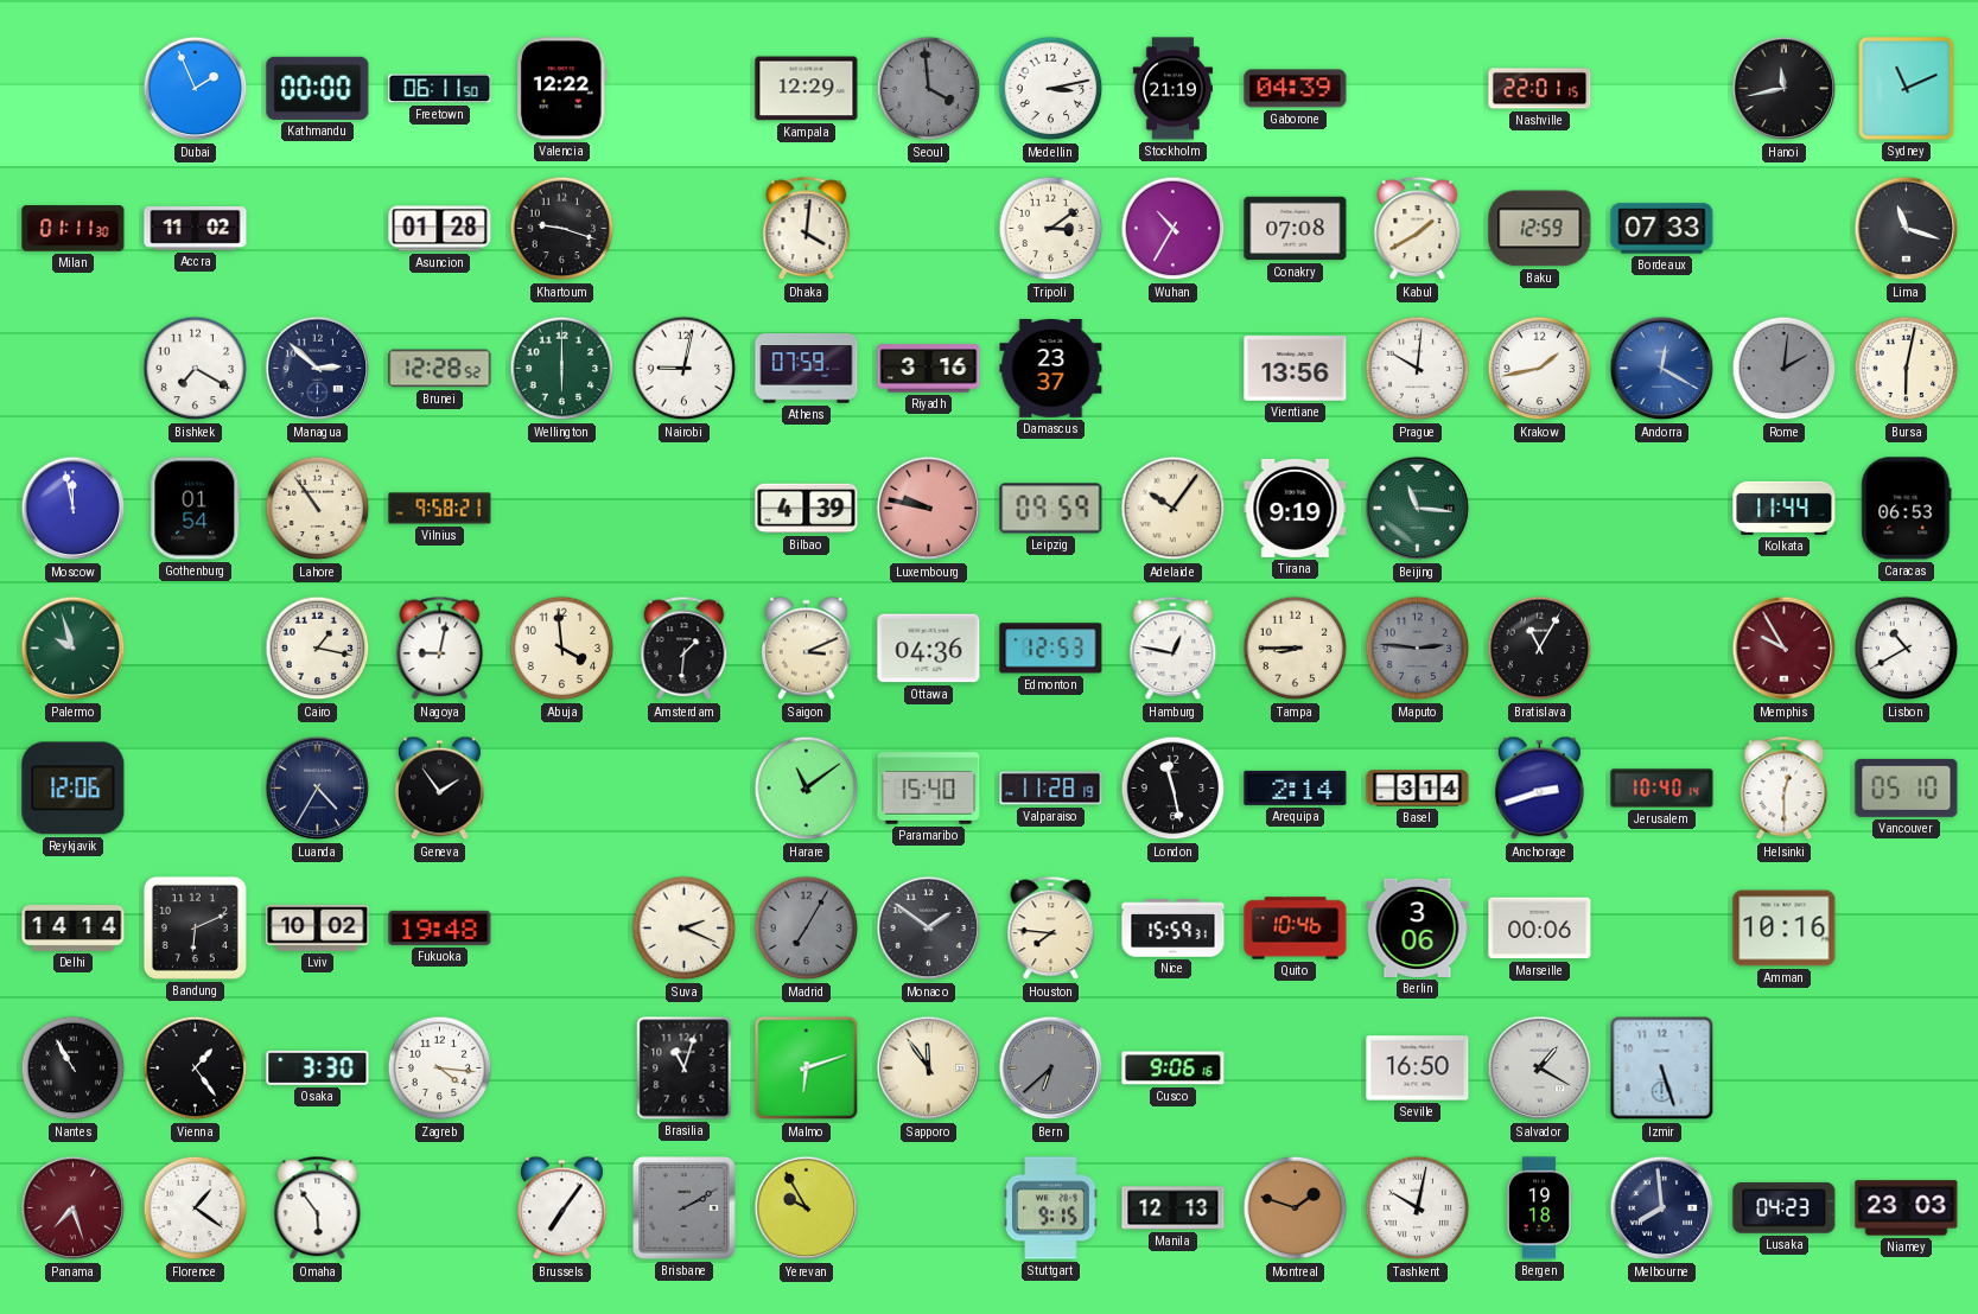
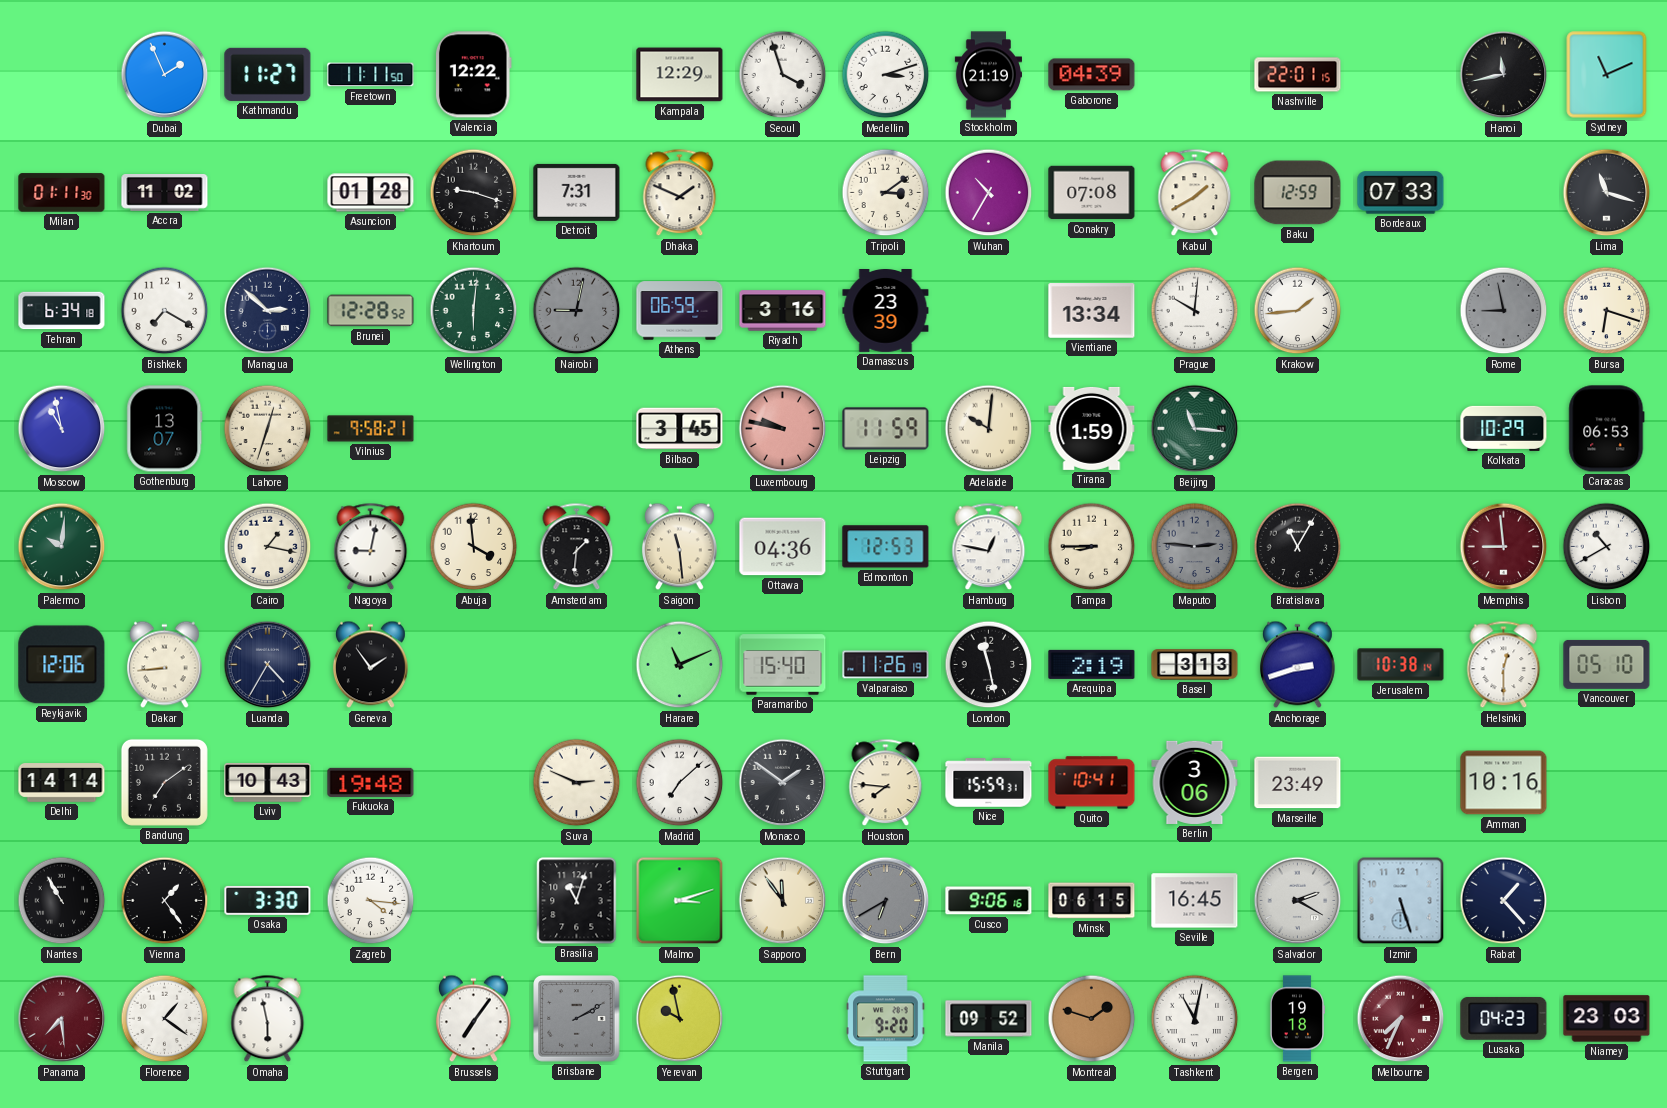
Kathmandu: 00:00 -> 11:27 (268, 74)
Freetown: 06:11 -> 11:11 (371, 75)
Seoul: 3:59 -> 3:57 (783, 75)
Seoul dial: grey -> white (783, 75)
Medellin: 3:13 -> 3:12 (886, 75)
Detroit: none -> 7:31 (577, 192)
Dhaka: 4:01 -> 1:49 (680, 193)
Tehran: none -> 6:34 (62, 311)
Wellington: 6:00 -> 6:01 (474, 311)
Nairobi dial: white -> grey (577, 311)
Athens: 07:59 -> 06:59 (680, 311)
Damascus: 23:37 -> 23:39 (886, 311)
Vientiane: 13:56 -> 13:34 (1092, 311)
Krakow: 1:43 -> 1:44 (1298, 311)
Andorra: 12:20 -> none (1662, 369)
Rome: 2:01 -> 8:58 (1504, 311)
Bursa: 6:02 -> 6:18 (1607, 311)
Moscow: 11:58 -> 10:58 (62, 429)
Gothenburg: 01:54 -> 13:07 (165, 429)
Lahore: 10:54 -> 12:33 (268, 429)
Bilbao: 4:39 -> 3:45 (680, 429)
Leipzig: 09:59 -> 11:59 (886, 429)
Adelaide: 10:06 -> 10:01 (989, 429)
Tirana: 9:19 -> 1:59 (1092, 428)
Kolkata: 11:44 -> 10:29 (1504, 428)
Palermo: 9:57 -> 10:01 (62, 547)
Saigon: 3:11 -> 11:29 (679, 547)
Memphis: 9:55 -> 8:59 (1504, 547)
Dakar: none -> 8:44 (164, 665)
Harare: 11:09 -> 11:11 (680, 665)
Valparaiso: 11:28 -> 11:26 (886, 665)
Arequipa: 2:14 -> 2:19 (1092, 664)
Basel: 3:14 -> 3:13 (1195, 665)
Jerusalem: 10:40 -> 10:38 (1401, 665)
Bandung: 6:11 -> 7:09 (164, 782)
Lviv: 10:02 -> 10:43 (268, 783)
Suva: 2:19 -> 2:49 (577, 783)
Madrid: 7:05 -> 7:08 (680, 783)
Madrid dial: grey -> white (680, 783)
Quito: 10:46 -> 10:41 (1092, 783)
Marseille: 00:06 -> 23:49 (1298, 783)
Malmo: 6:12 -> 3:12 (680, 901)
Bern: 6:38 -> 6:40 (886, 901)
Minsk: none -> 06:15 (1092, 901)
Seville: 16:50 -> 16:45 (1195, 901)
Salvador: 1:20 -> 2:20 (1298, 901)
Rabat: none -> 1:23 (1504, 901)
Panama: 7:27 -> 7:29 (62, 1019)
Omaha: 5:54 -> 5:58 (268, 1019)
Yerevan: 9:55 -> 9:58 (680, 1019)
Stuttgart: 9:15 -> 9:20 (886, 1019)
Manila: 12:13 -> 09:52 (989, 1019)
Tashkent: 10:02 -> 11:02 (1195, 1019)
Melbourne: 7:59 -> 7:34 (1401, 1019)
Melbourne dial: navy -> burgundy (1401, 1019)
